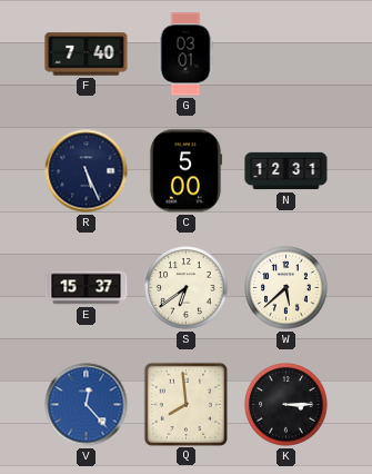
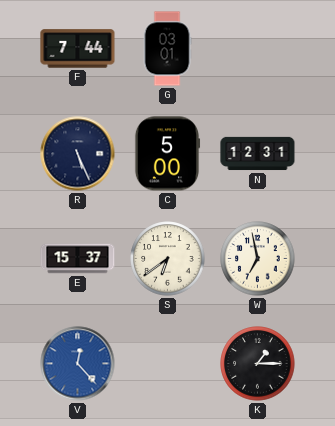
F: 7:40 -> 7:44 (78, 49)
W: 5:38 -> 6:58 (258, 259)
Q: 7:59 -> none (185, 404)
K: 3:15 -> 1:15 (258, 364)
